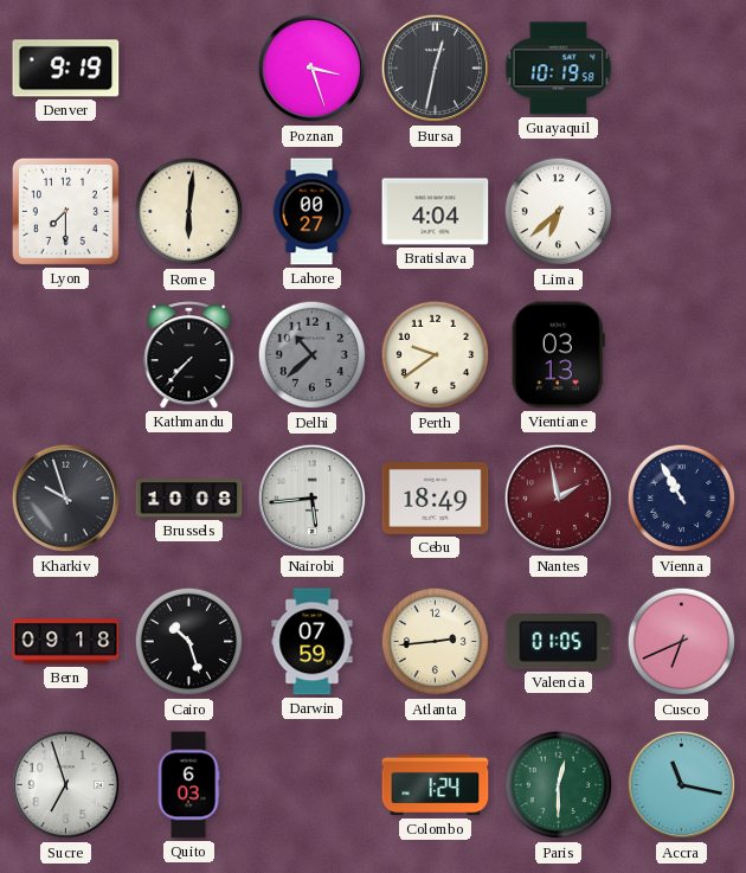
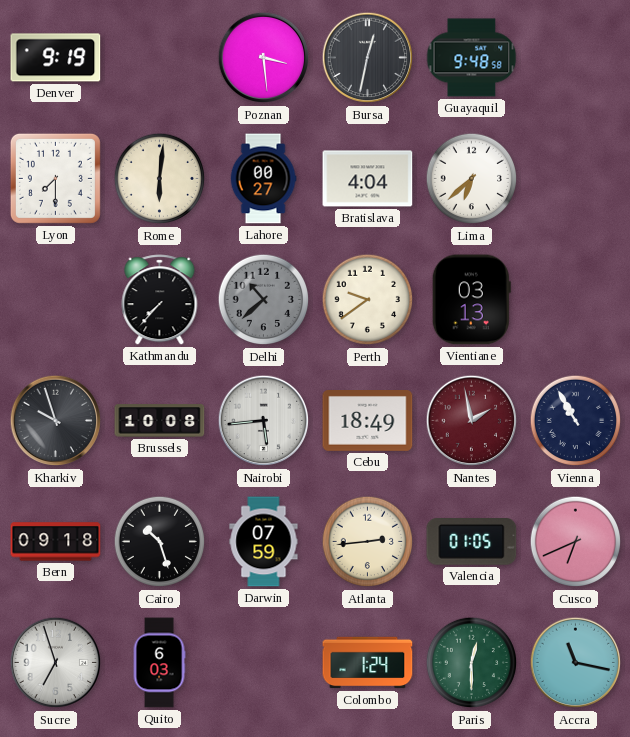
Poznan: 3:27 -> 3:29 (264, 58)
Guayaquil: 10:19 -> 9:48 (472, 58)
